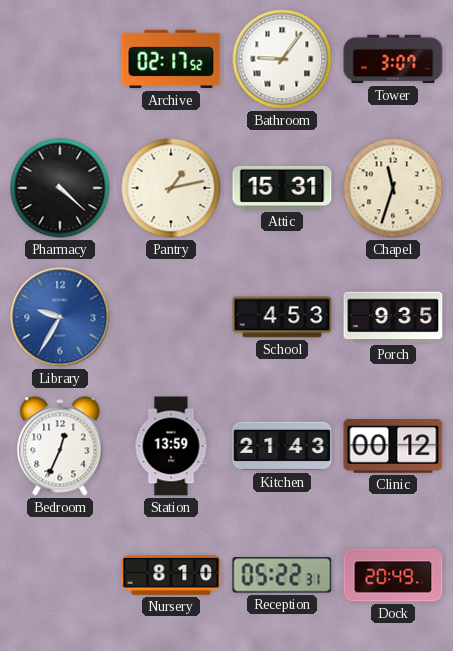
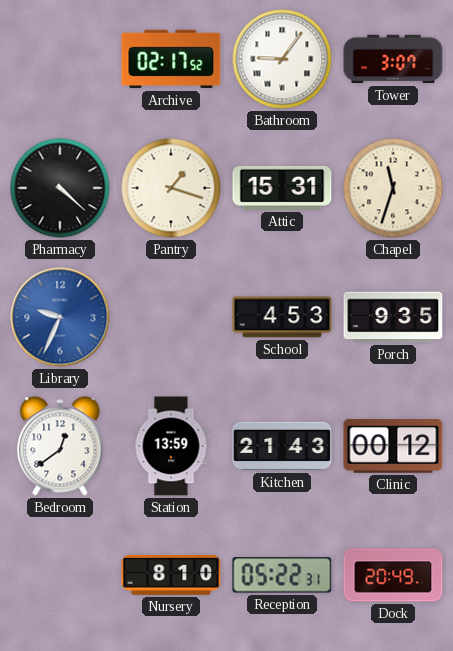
Pantry: 1:13 -> 1:18 (171, 188)
Library: 9:35 -> 9:34 (60, 317)
Bedroom: 12:34 -> 12:39 (60, 446)
